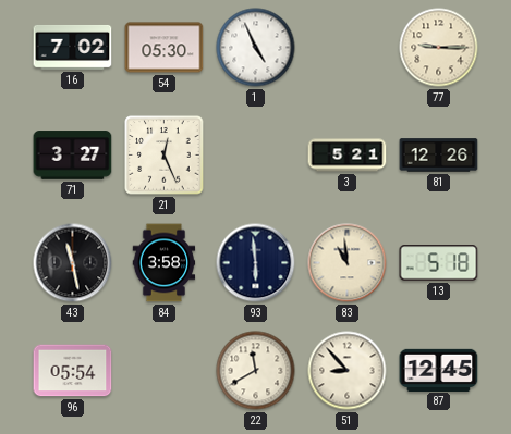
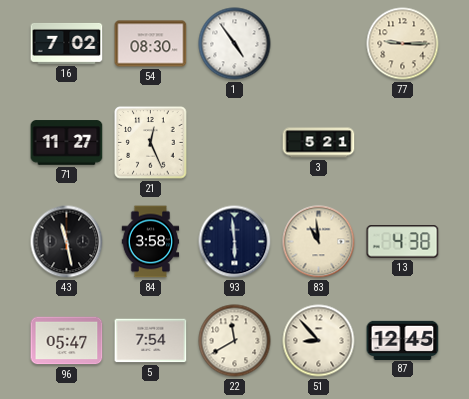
54: 05:30 -> 08:30 (151, 44)
1: 4:56 -> 4:54 (235, 44)
71: 3:27 -> 11:27 (67, 143)
81: 12:26 -> none (439, 156)
13: 5:18 -> 4:38 (403, 242)
96: 05:54 -> 05:47 (67, 341)
5: none -> 7:54 (151, 341)
